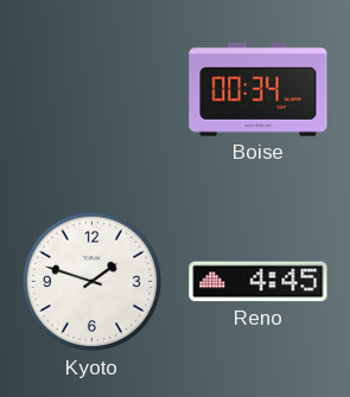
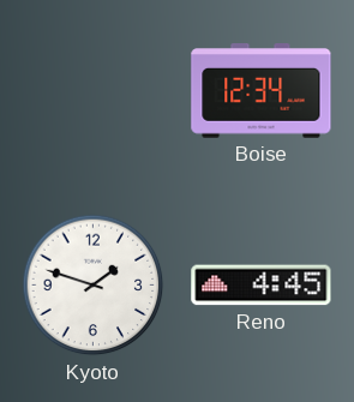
Boise: 00:34 -> 12:34 (262, 91)
